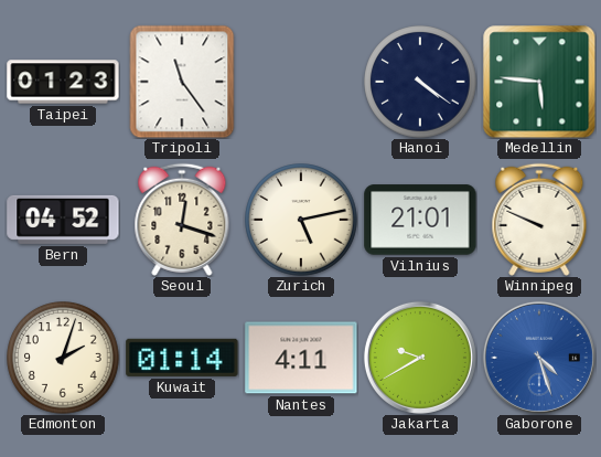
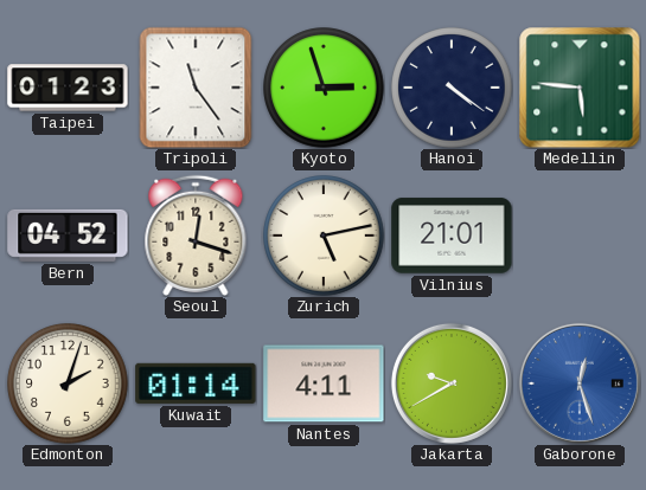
Kyoto: none -> 2:57 (324, 88)
Winnipeg: 9:49 -> none (539, 220)
Gaborone: 4:27 -> 12:27 (580, 383)
